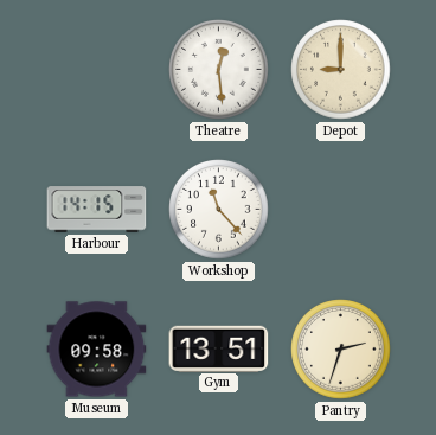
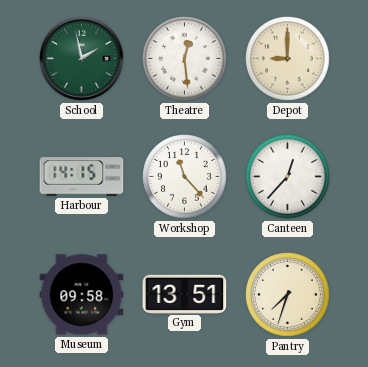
School: none -> 1:58 (82, 59)
Canteen: none -> 12:37 (288, 177)
Pantry: 2:33 -> 7:33 (288, 295)
